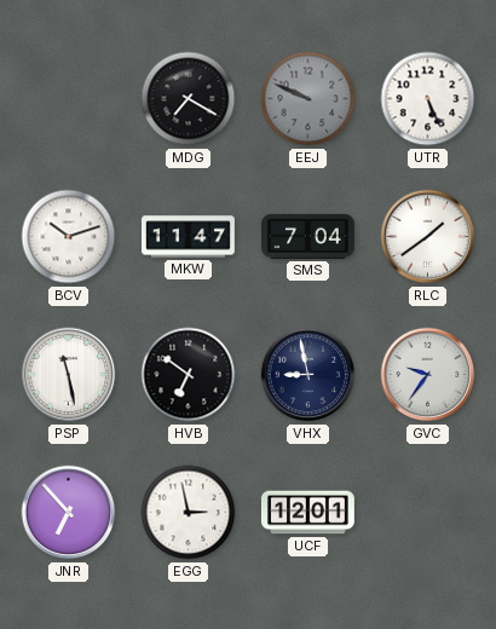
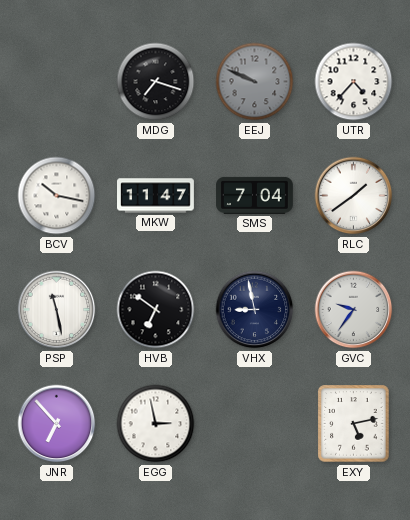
MDG: 7:20 -> 7:18 (156, 82)
UTR: 5:26 -> 4:37 (354, 82)
BCV: 10:12 -> 10:17 (57, 196)
UCF: 12:01 -> none (307, 513)
EXY: none -> 5:13 (354, 424)
